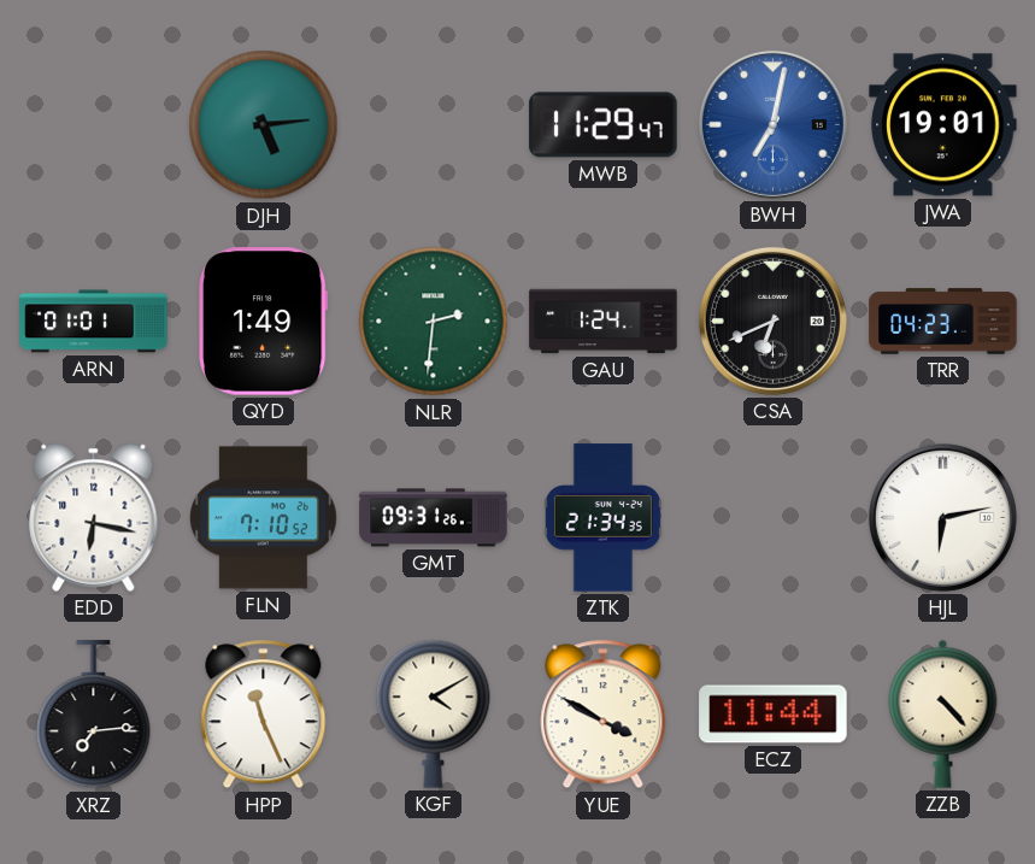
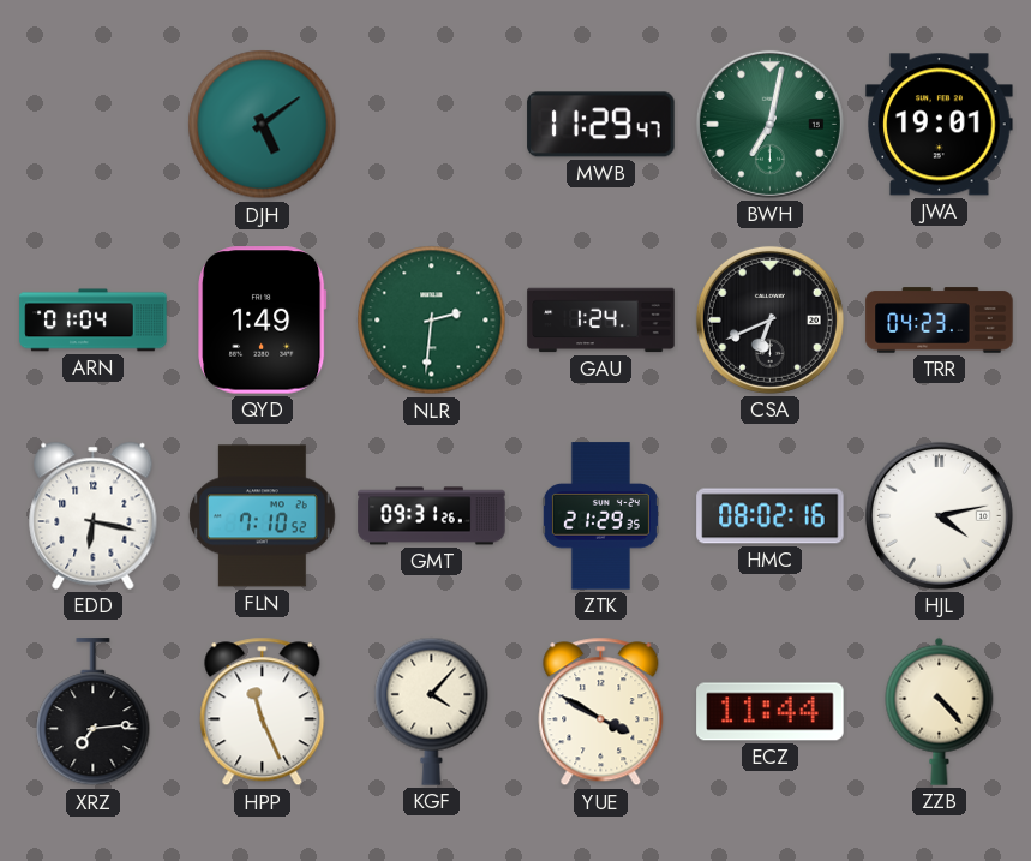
DJH: 5:14 -> 5:09 (263, 125)
BWH dial: blue -> green (769, 124)
ARN: 01:01 -> 01:04 (94, 321)
ZTK: 21:34 -> 21:29 (600, 516)
HMC: none -> 08:02 (771, 516)
HJL: 6:13 -> 4:13 (939, 515)
KGF: 4:10 -> 4:07 (432, 711)
